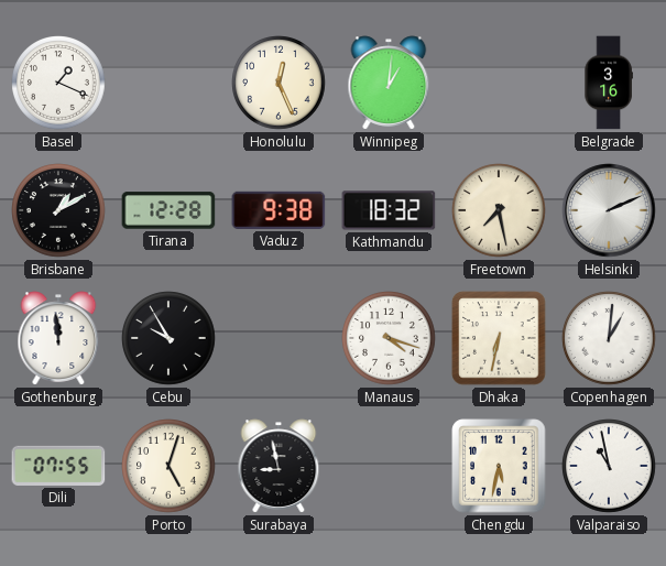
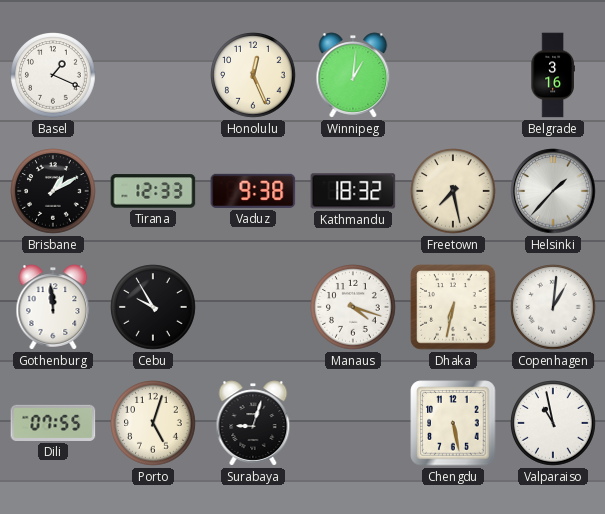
Tirana: 12:28 -> 12:33 (153, 191)
Helsinki: 2:11 -> 1:37 (553, 191)
Surabaya: 8:58 -> 9:03 (253, 423)
Chengdu: 5:32 -> 5:28 (453, 423)
